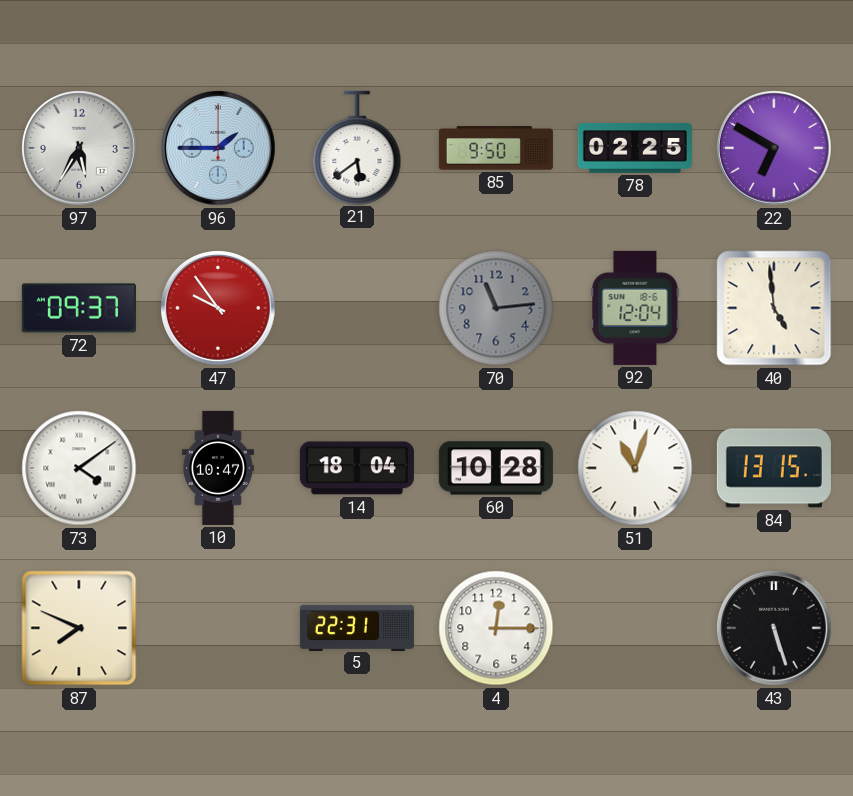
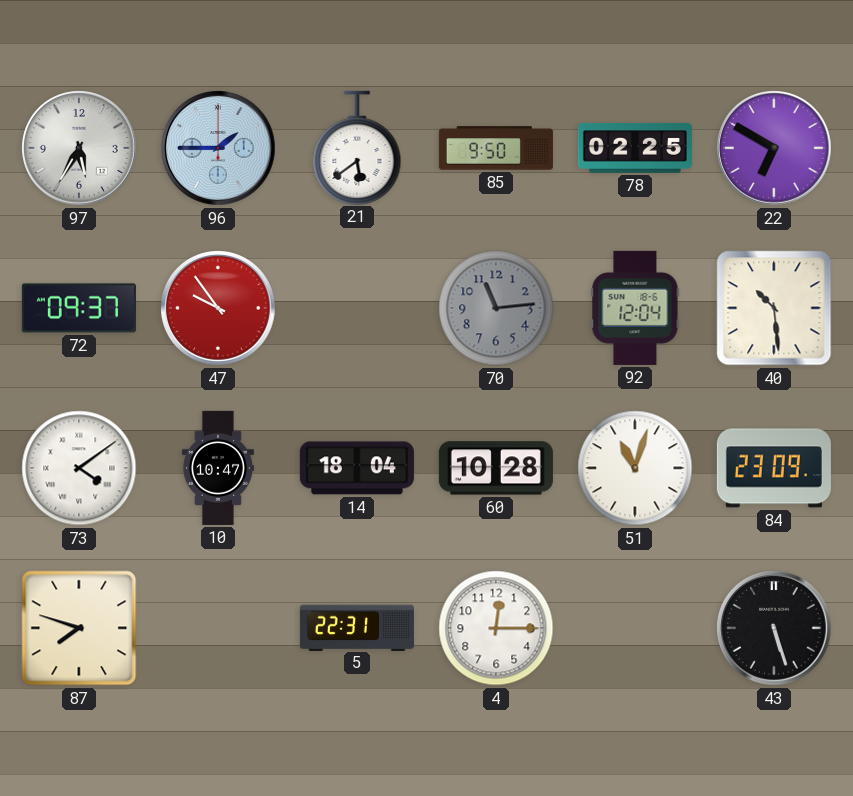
40: 4:59 -> 10:29 (774, 308)
84: 13:15 -> 23:09 (774, 468)
87: 7:49 -> 7:48 (79, 628)
